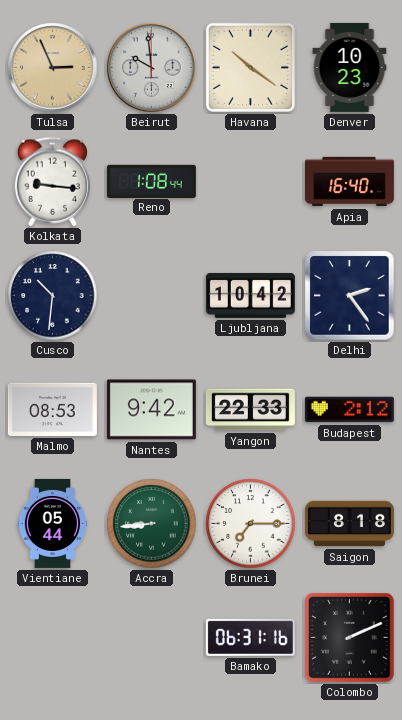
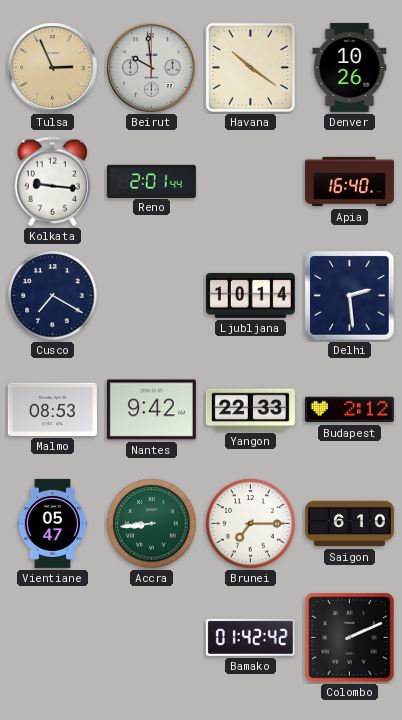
Denver: 10:23 -> 10:26 (350, 67)
Reno: 1:08 -> 2:01 (151, 181)
Cusco: 10:31 -> 7:20 (53, 296)
Ljubljana: 10:42 -> 10:14 (250, 295)
Delhi: 2:24 -> 2:29 (350, 296)
Vientiane: 05:44 -> 05:47 (53, 523)
Saigon: 8:18 -> 6:10 (349, 524)
Bamako: 06:31 -> 01:42 (250, 637)
